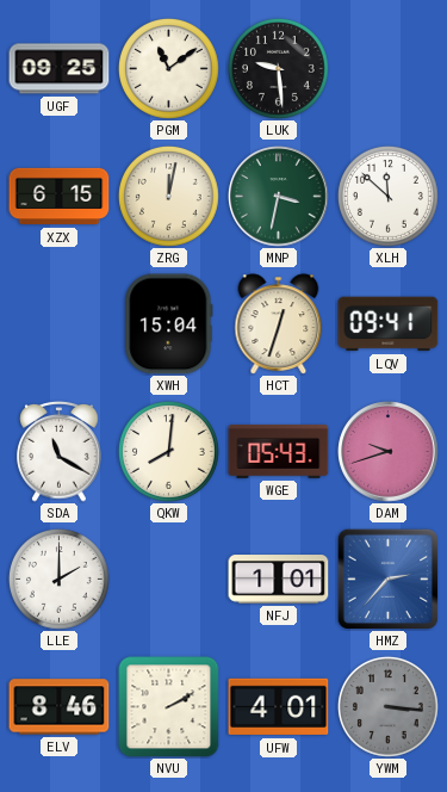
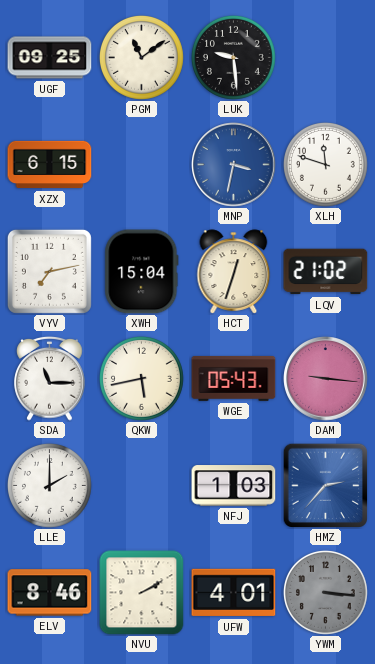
ZRG: 12:02 -> none (168, 196)
MNP dial: green -> blue (234, 165)
XLH: 11:52 -> 11:48 (325, 164)
VYV: none -> 7:13 (49, 271)
LQV: 09:41 -> 21:02 (326, 272)
SDA: 11:20 -> 11:15 (50, 379)
QKW: 8:01 -> 5:43 (141, 378)
DAM: 9:42 -> 9:16 (326, 379)
NFJ: 1:01 -> 1:03 (234, 486)
